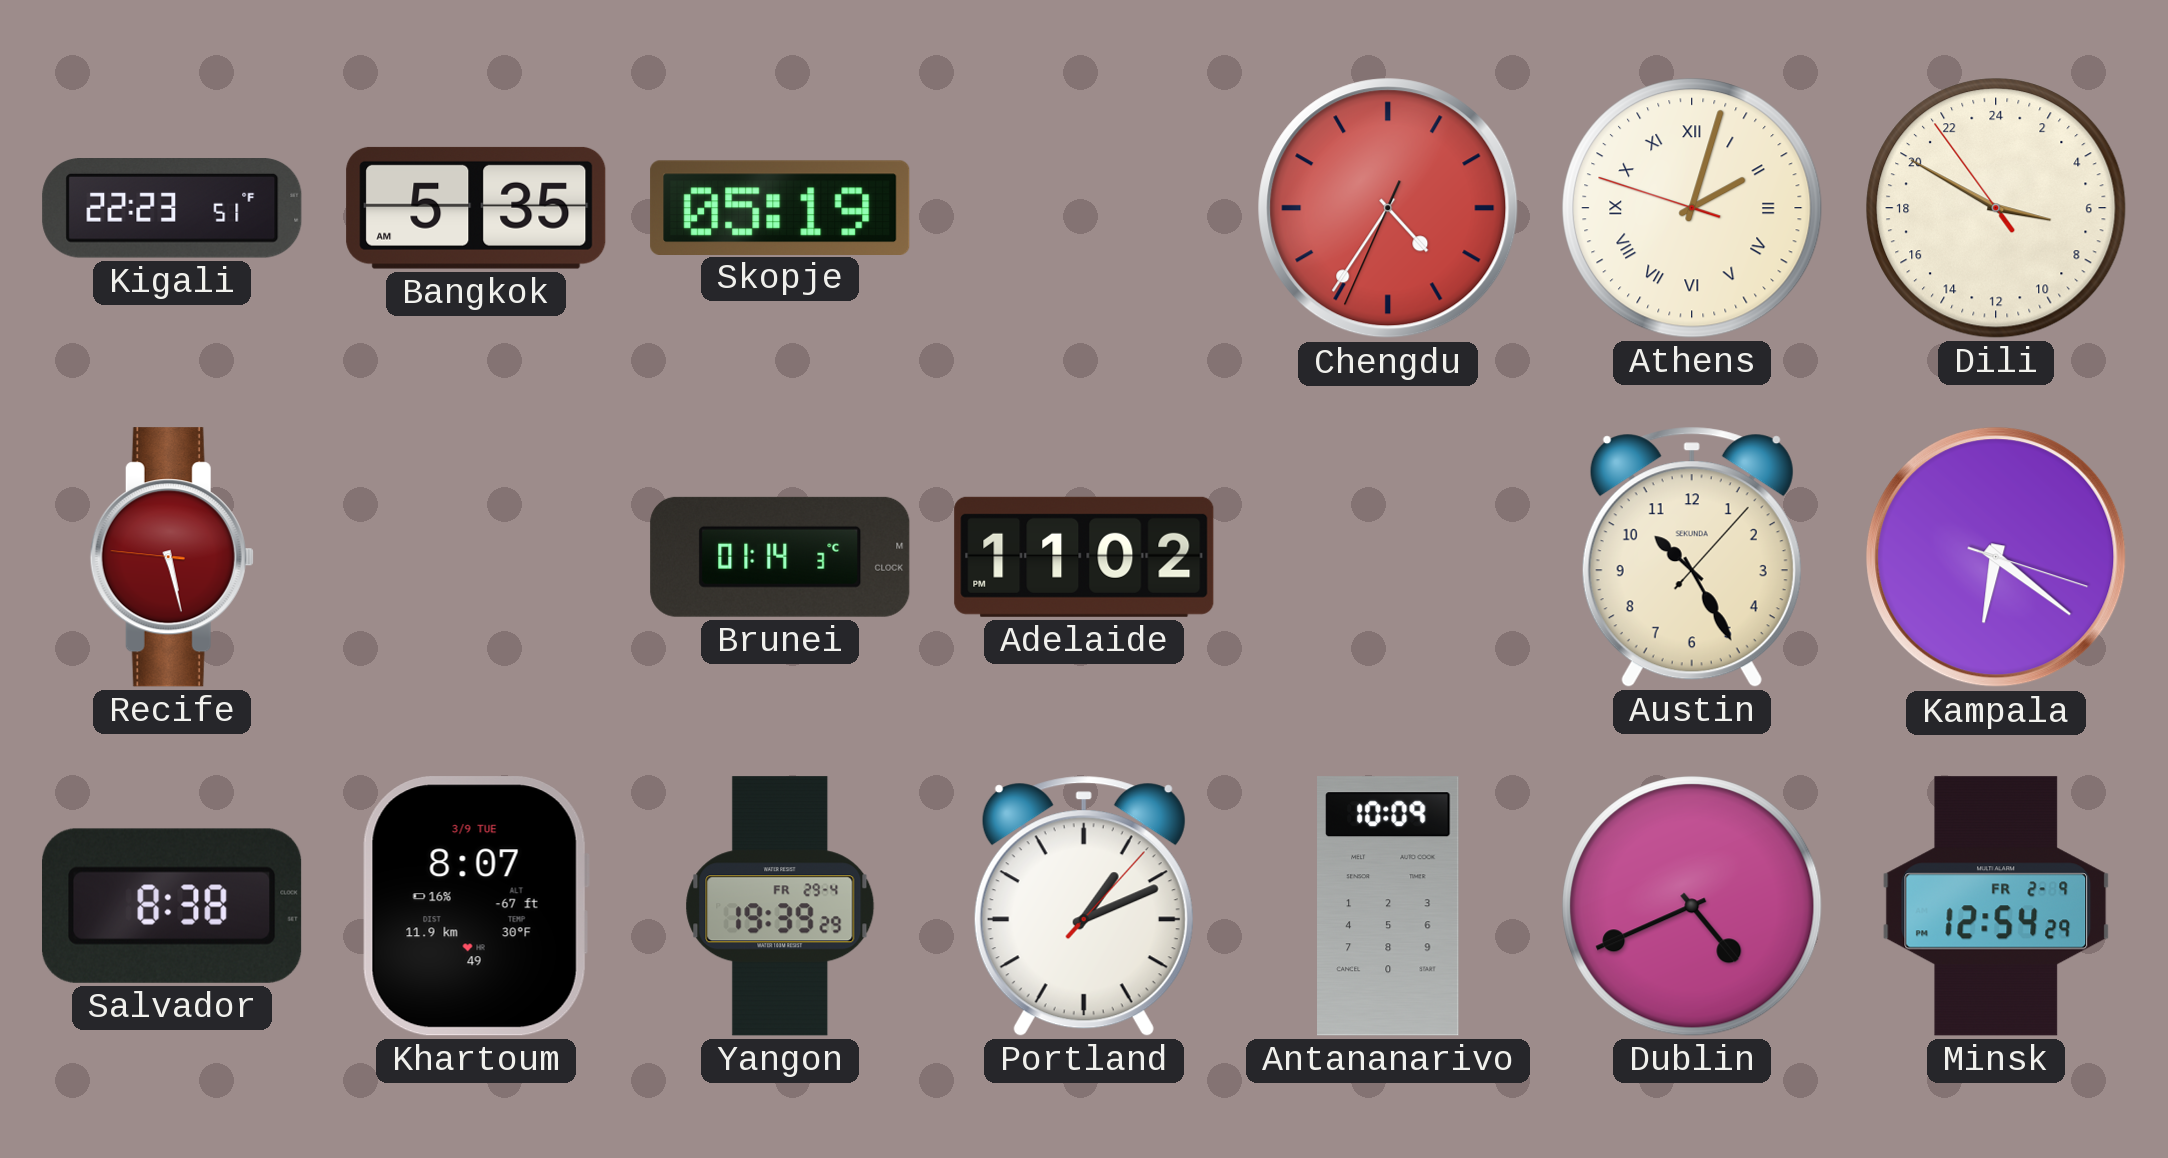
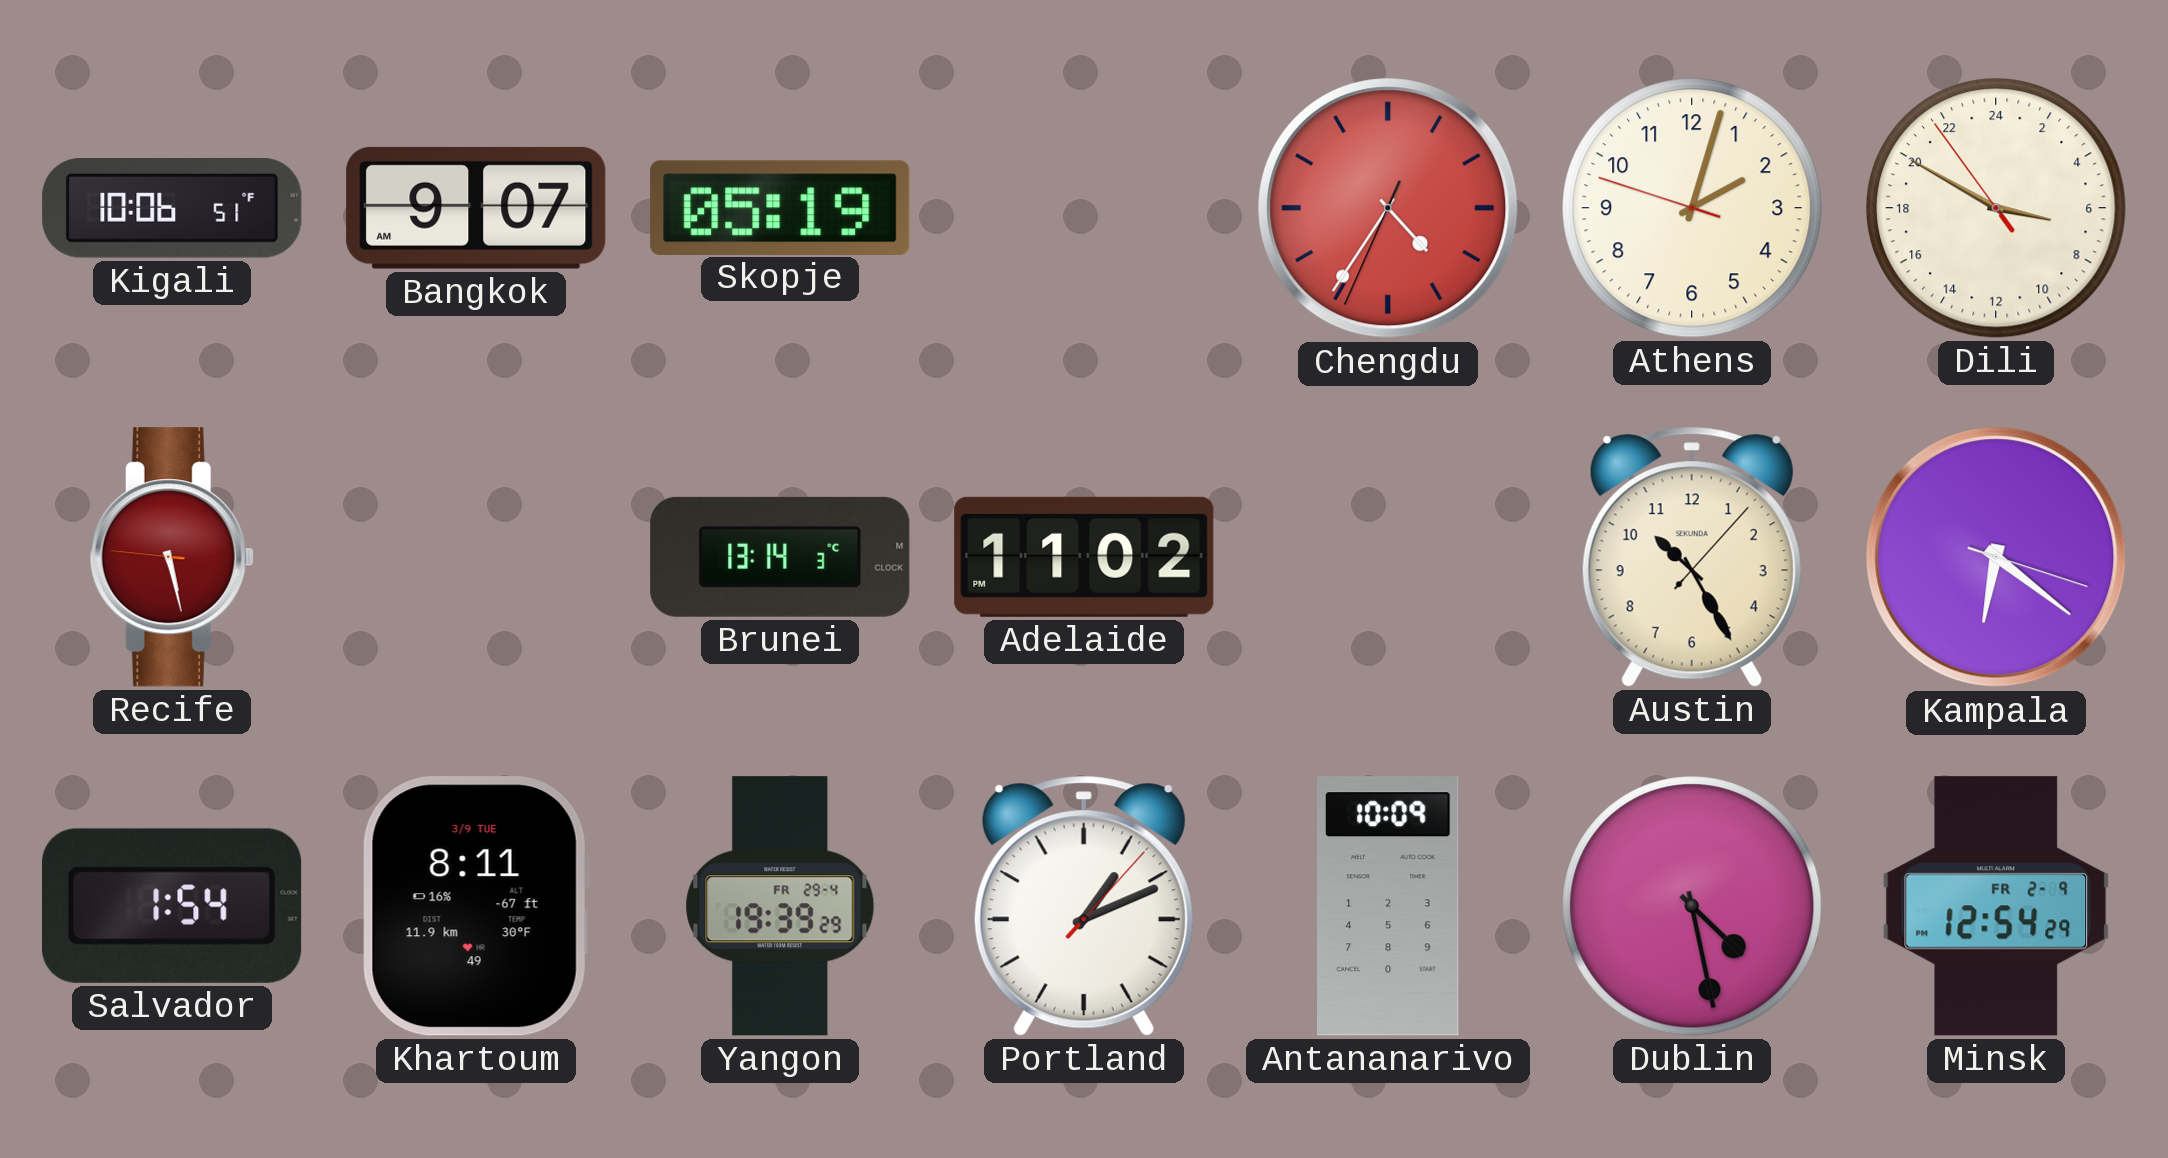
Kigali: 22:23 -> 10:06 (172, 209)
Bangkok: 5:35 -> 9:07 (476, 208)
Athens numerals: Roman -> Arabic (1692, 208)
Brunei: 01:14 -> 13:14 (780, 557)
Salvador: 8:38 -> 1:54 (173, 906)
Khartoum: 8:07 -> 8:11 (476, 906)
Dublin: 4:41 -> 4:28 (1692, 906)
